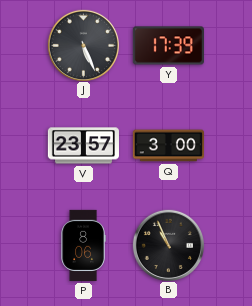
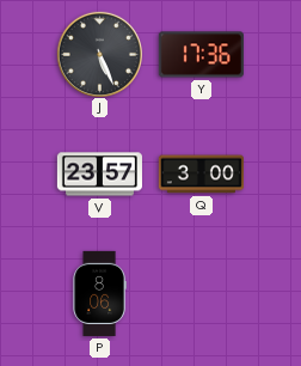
Y: 17:39 -> 17:36 (201, 55)
B: 10:56 -> none (168, 245)
